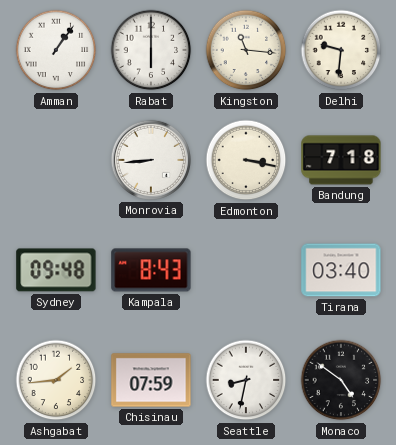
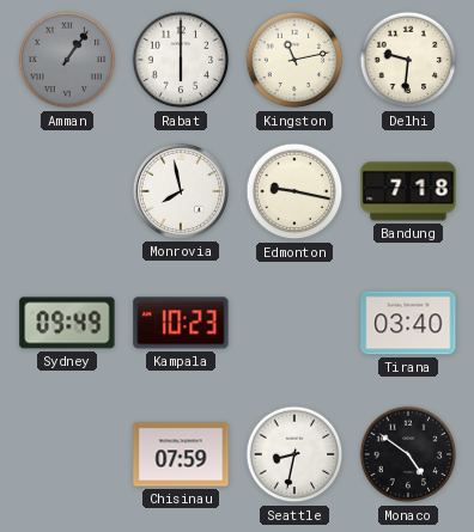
Amman dial: white -> grey (67, 60)
Kingston: 11:16 -> 11:13 (294, 60)
Monrovia: 8:44 -> 7:58 (181, 191)
Edmonton: 3:17 -> 9:17 (294, 191)
Sydney: 09:48 -> 09:49 (67, 323)
Kampala: 8:43 -> 10:23 (181, 323)
Ashgabat: 1:44 -> none (56, 380)
